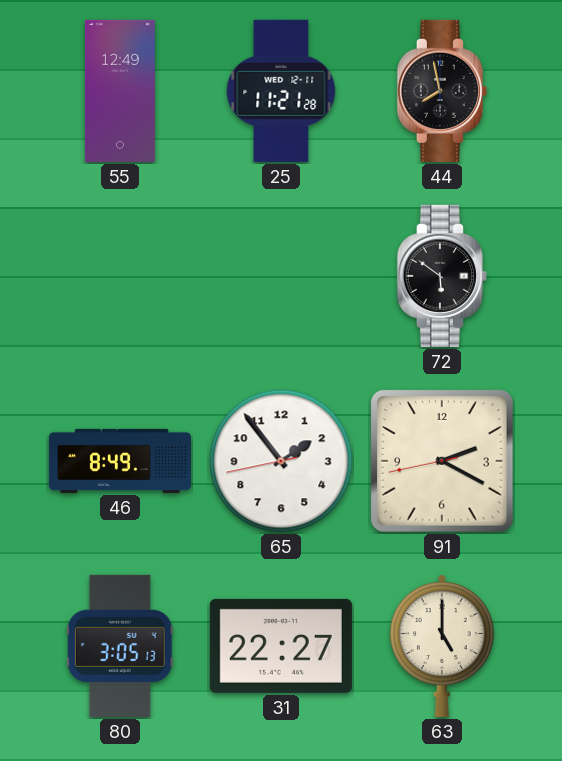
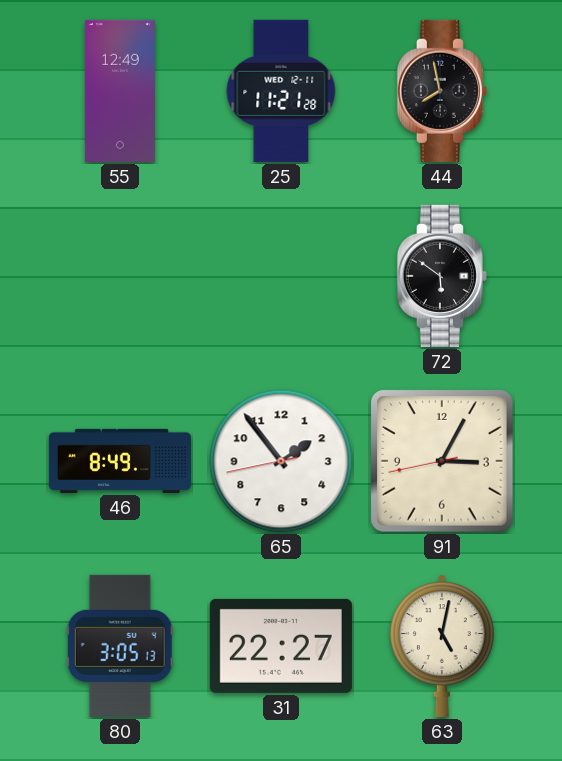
91: 2:19 -> 3:04 (443, 462)
63: 5:00 -> 5:02 (442, 646)
